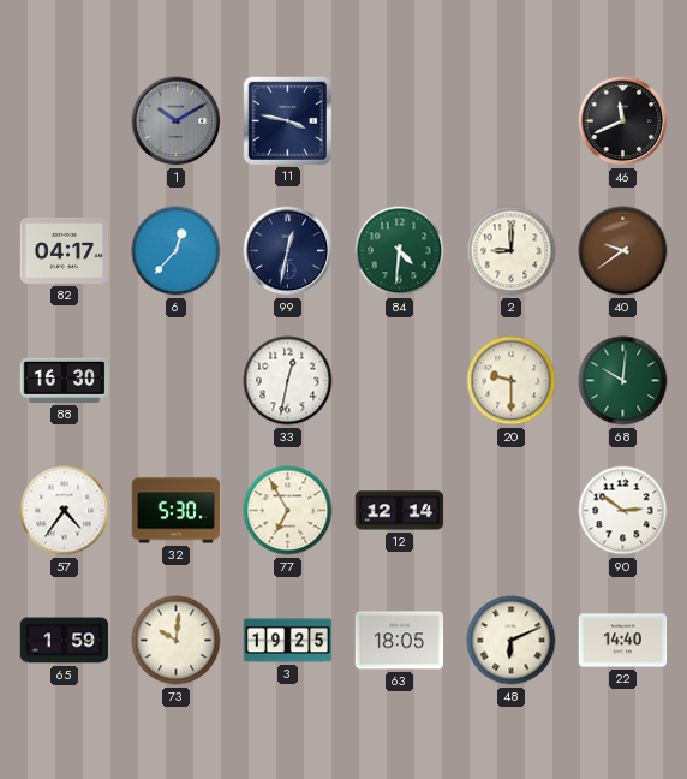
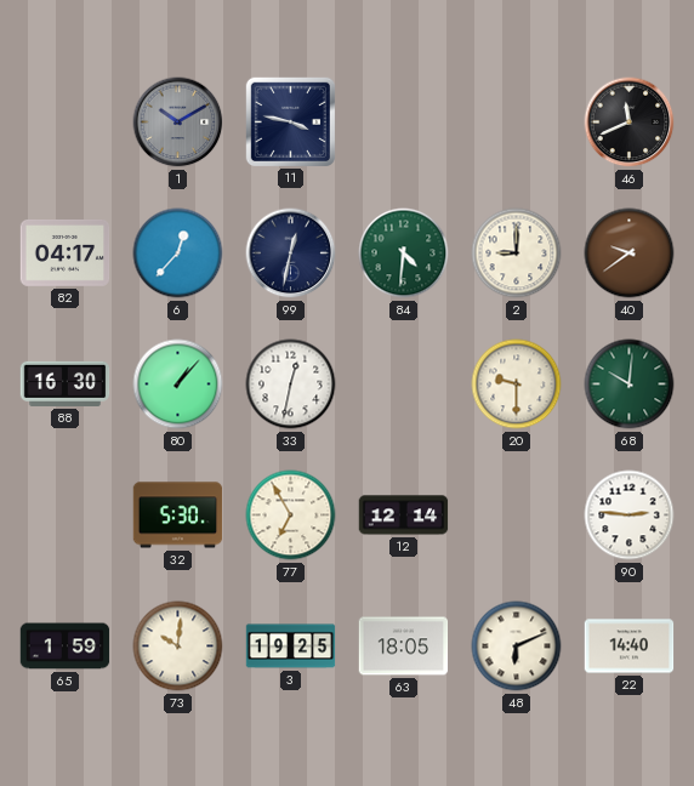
80: none -> 1:07 (178, 385)
57: 4:36 -> none (65, 511)
90: 2:51 -> 2:46 (630, 516)
